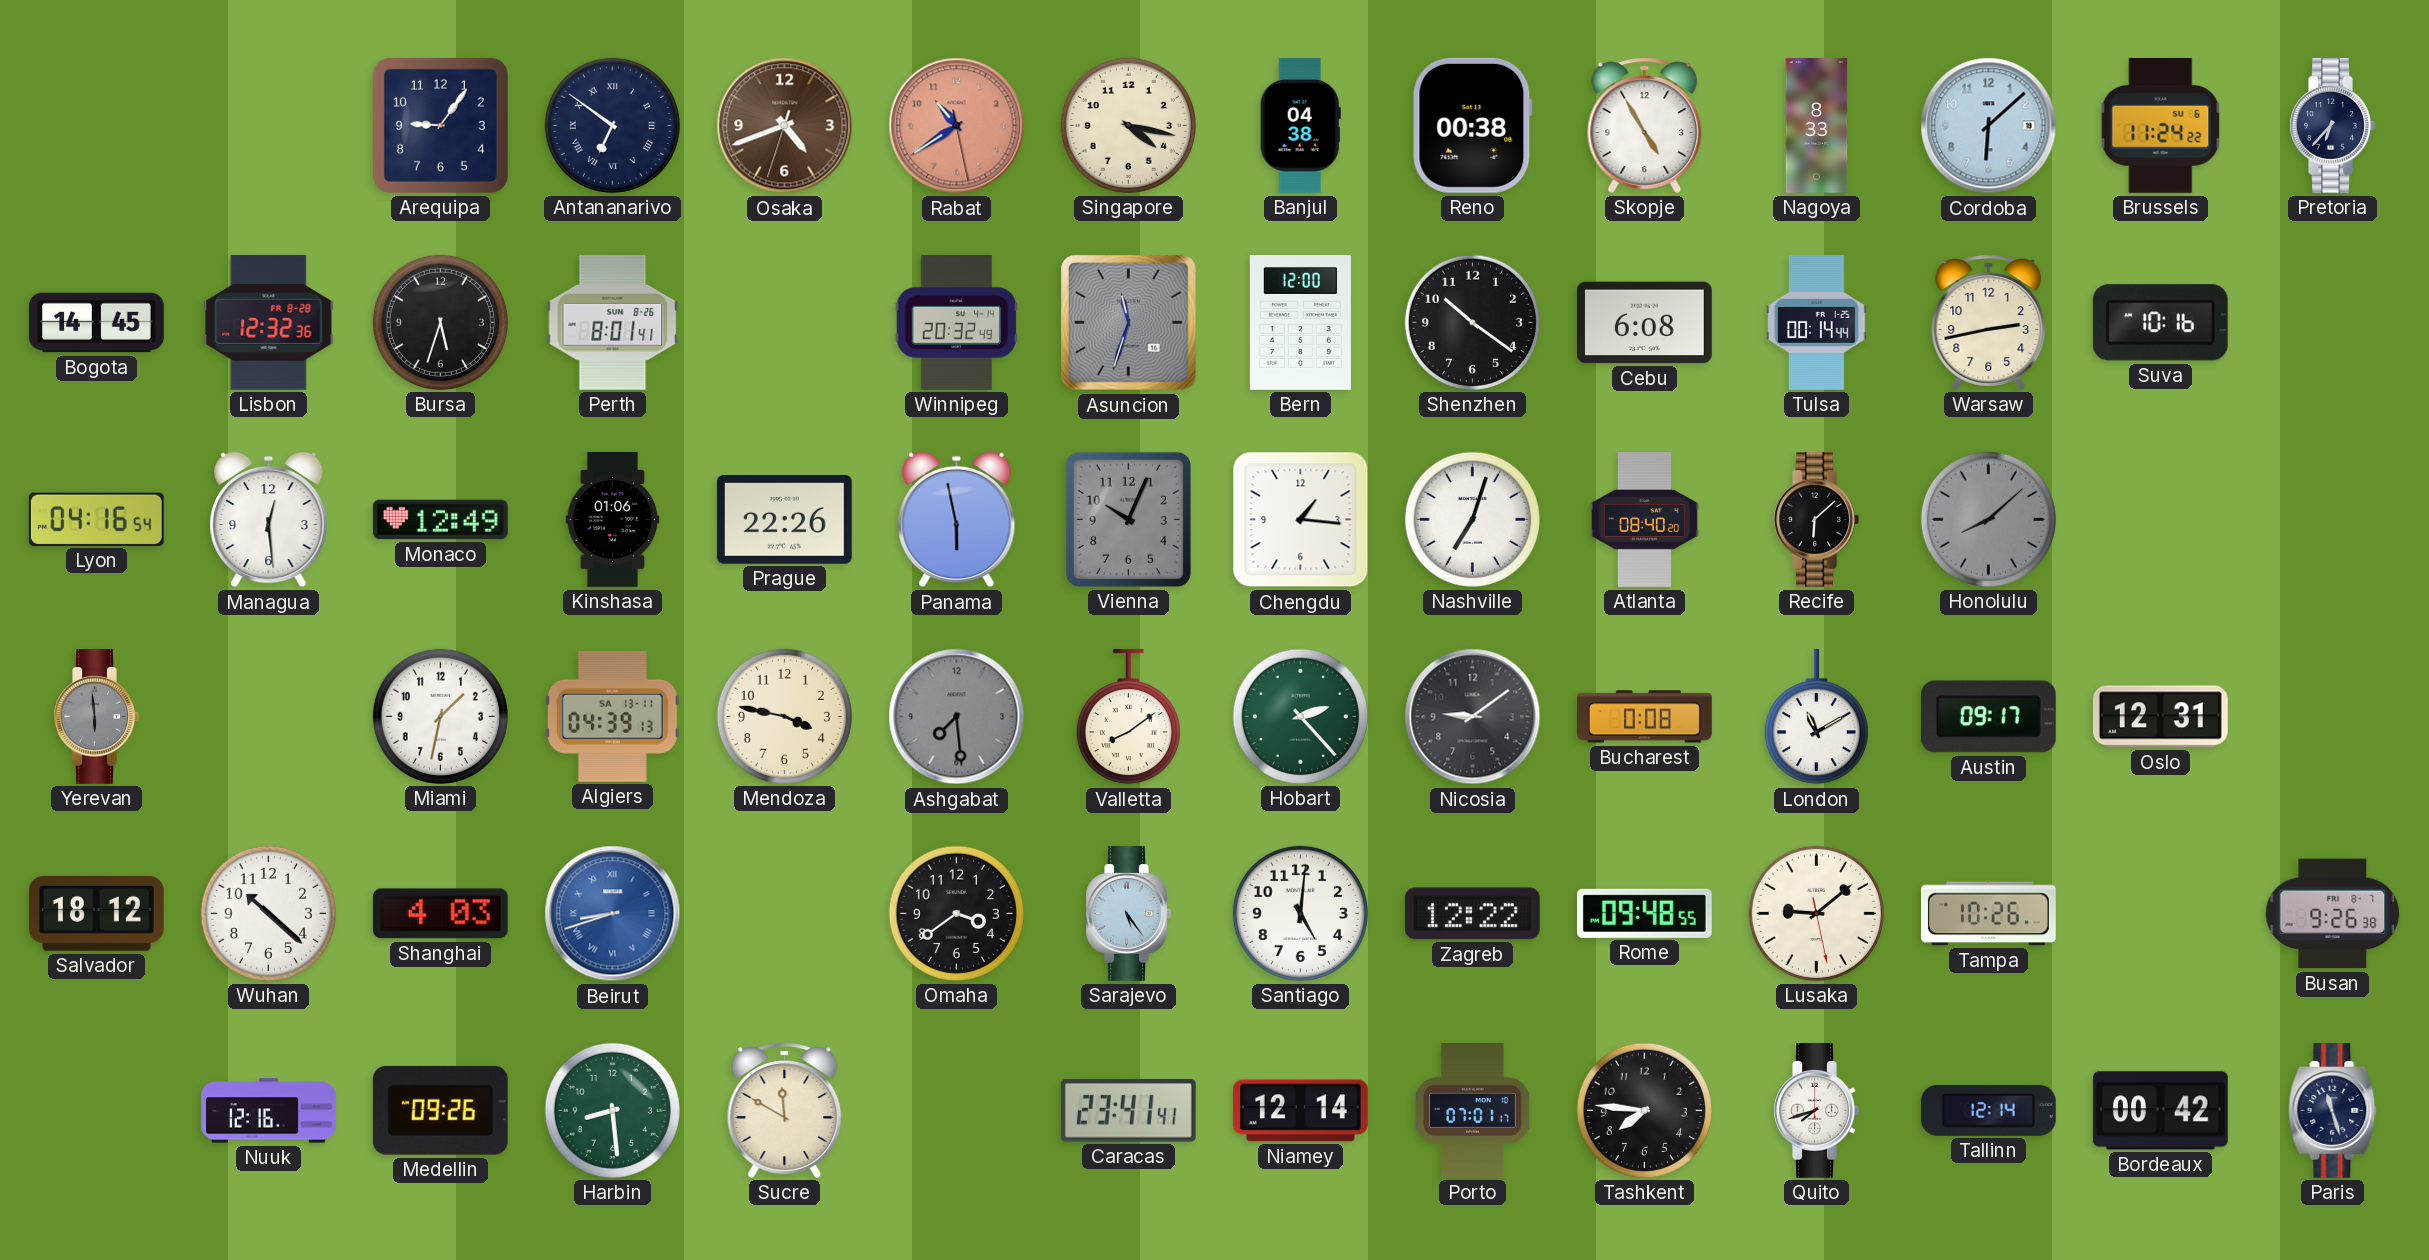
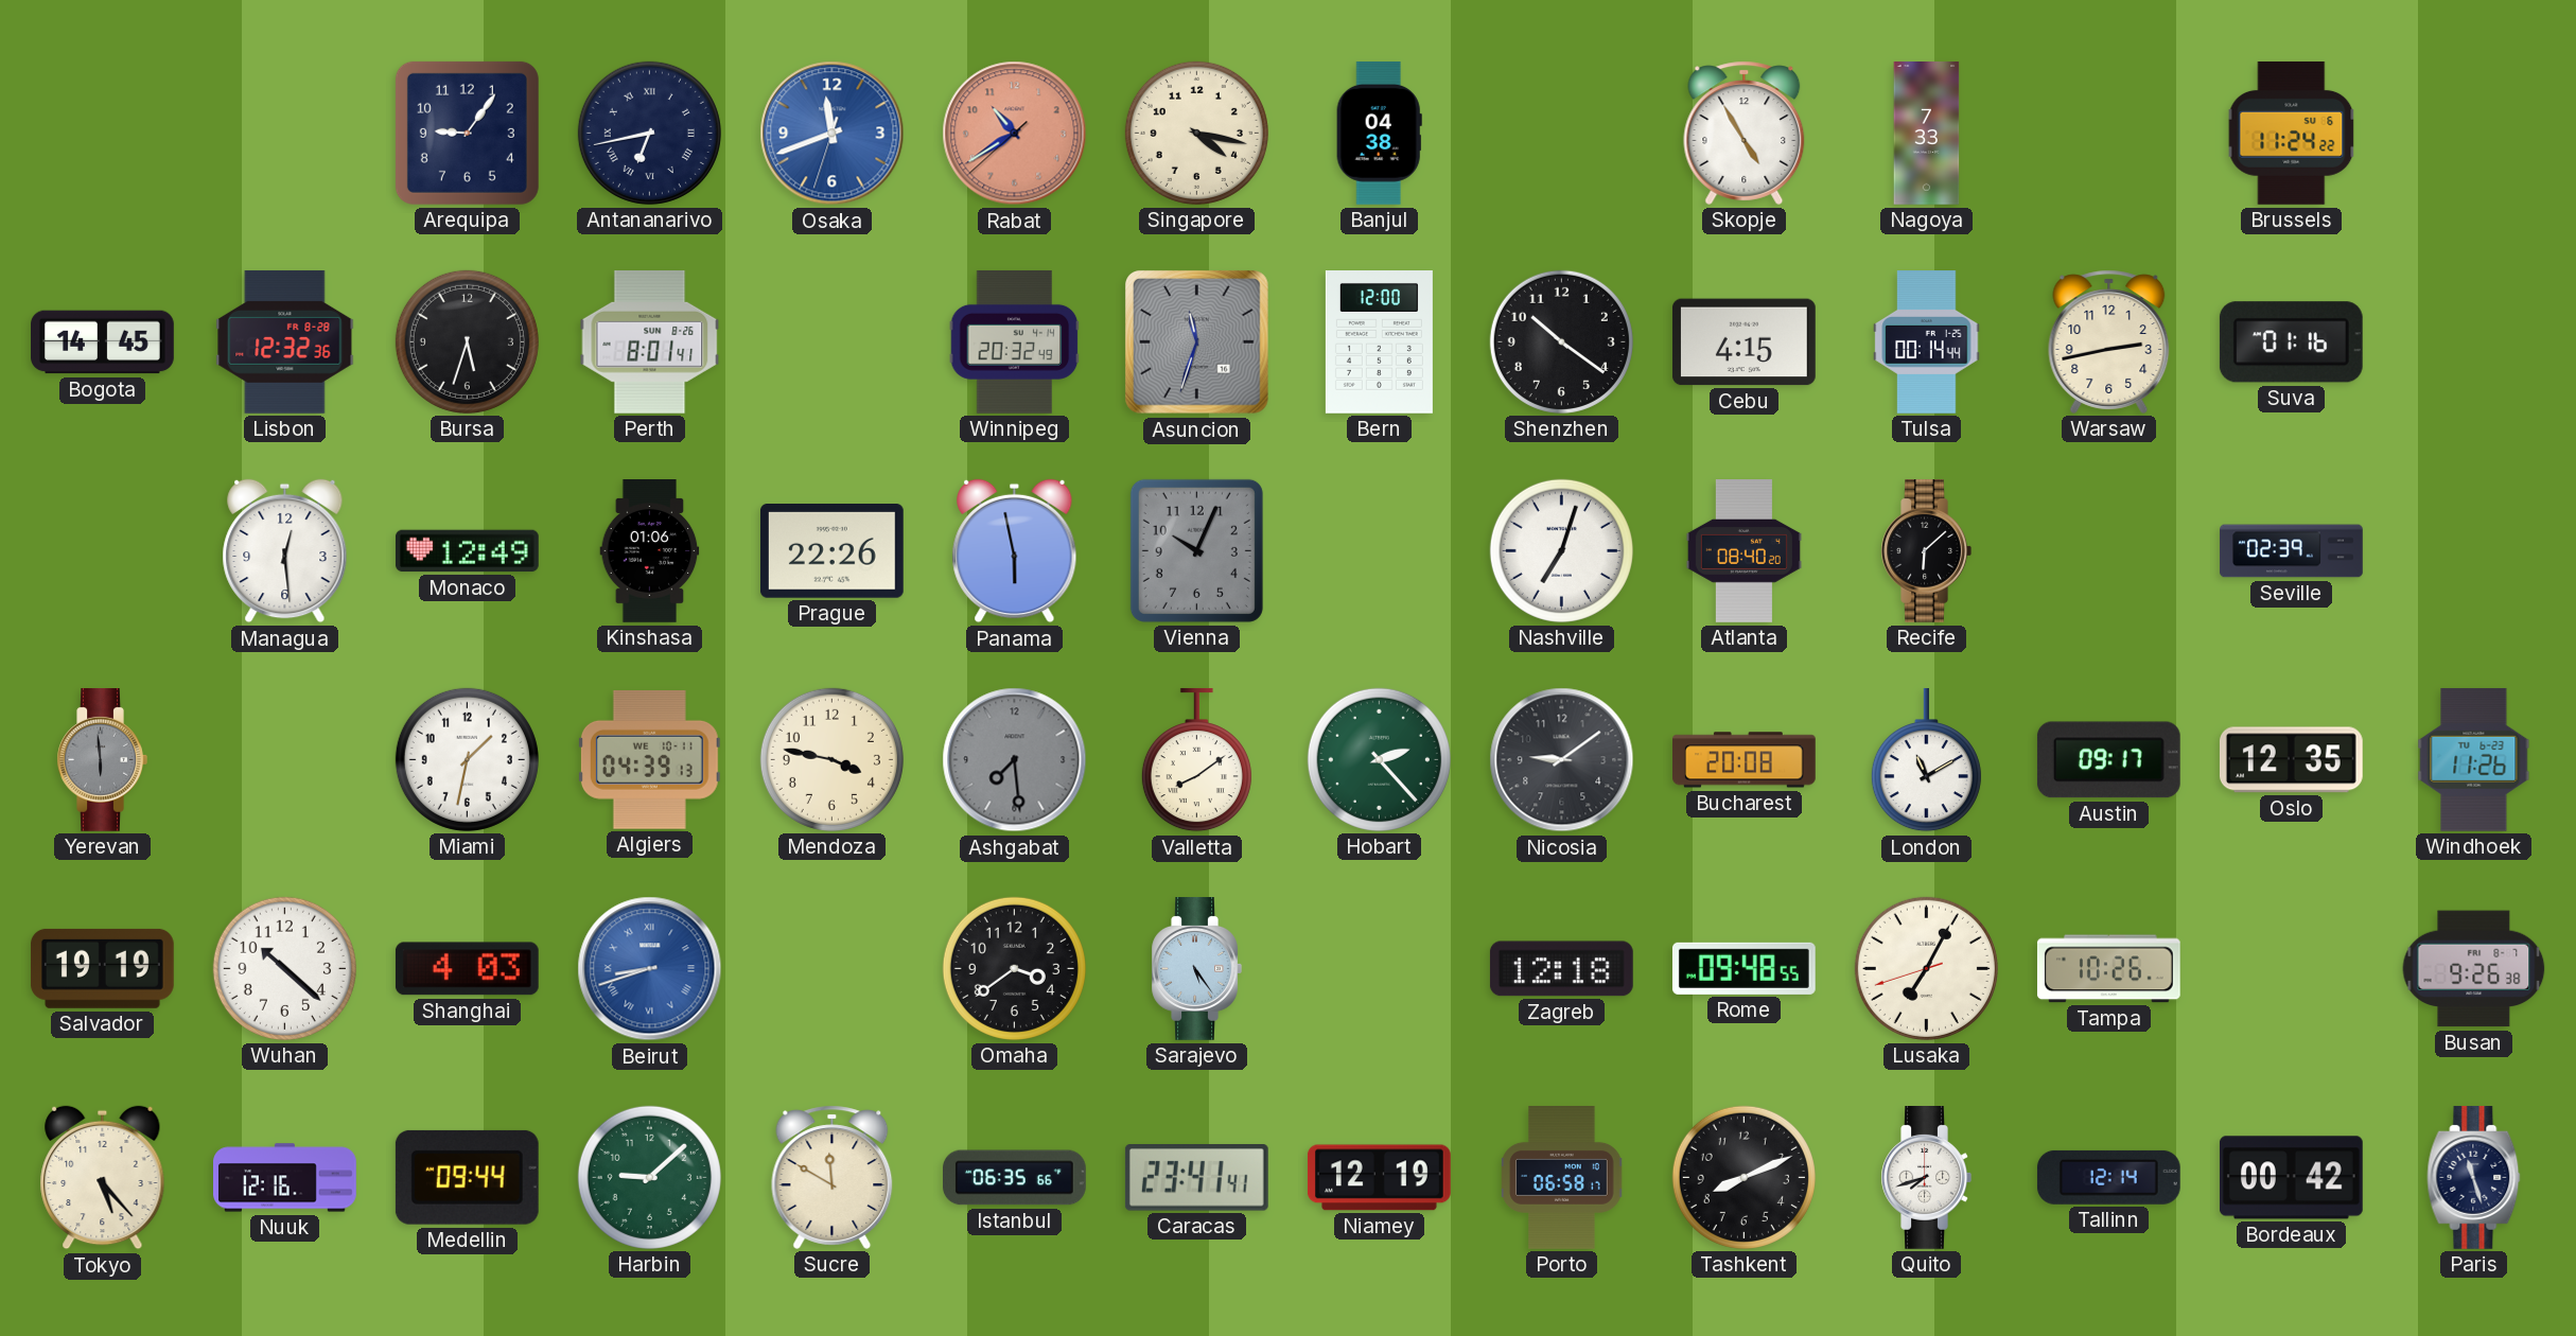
Antananarivo: 6:51 -> 6:43 (649, 133)
Osaka: 4:41 -> 11:41 (833, 134)
Osaka dial: brown -> blue (833, 134)
Rabat: 10:39:28 -> 10:39:38 (1015, 134)
Reno: 00:38 -> none (1472, 125)
Nagoya: 8:33 -> 7:33 (1927, 134)
Cordoba: 6:08 -> none (1989, 126)
Pretoria: 6:37 -> none (2332, 126)
Cebu: 6:08 -> 4:15 (1743, 342)
Suva: 10:16 -> 01:16 (2291, 342)
Lyon: 04:16 -> none (96, 519)
Chengdu: 1:16 -> none (1301, 520)
Honolulu: 8:08 -> none (1988, 519)
Seville: none -> 02:39 (2292, 551)
Algiers date: SA 13-11 -> WE 10-11 (649, 759)
Bucharest: 0:08 -> 20:08 (1745, 760)
Oslo: 12:31 -> 12:35 (2291, 760)
Windhoek: none -> 11:26 (2474, 759)
Salvador: 18:12 -> 19:19 (102, 968)
Santiago: 5:01 -> none (1300, 913)
Zagreb: 12:22 -> 12:18 (1561, 969)
Lusaka: 9:08 -> 7:04 (1926, 968)
Tokyo: none -> 5:23 (103, 1178)
Medellin: 09:26 -> 09:44 (467, 1177)
Harbin: 8:29 -> 9:08 (649, 1177)
Istanbul: none -> 06:35 (1015, 1178)
Niamey: 12:14 -> 12:19 (1379, 1178)
Porto: 07:01 -> 06:58 (1562, 1178)
Tashkent: 7:46 -> 8:11 (1743, 1177)
